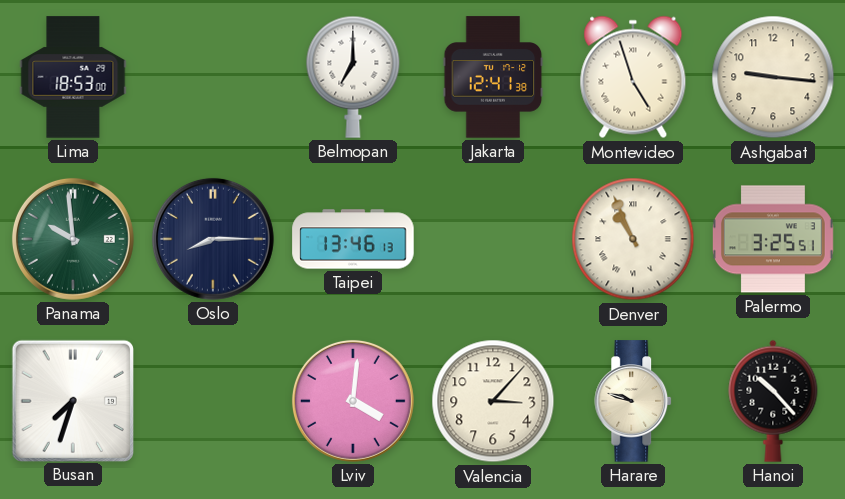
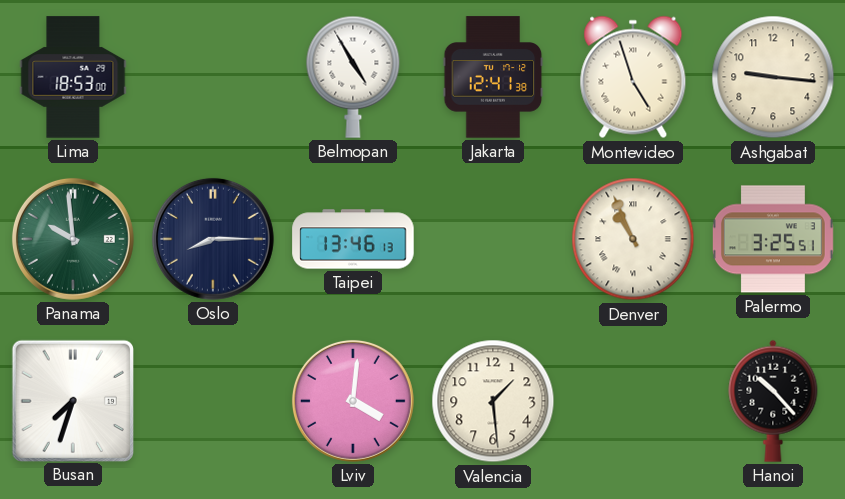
Belmopan: 7:00 -> 4:55 (353, 77)
Valencia: 3:07 -> 1:29 (493, 401)
Harare: 9:48 -> none (634, 401)
